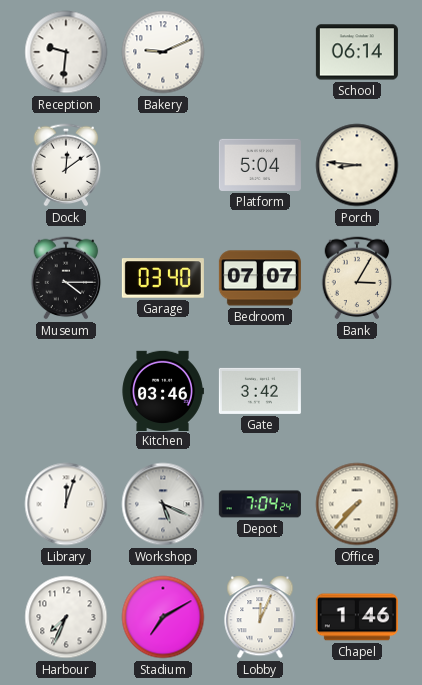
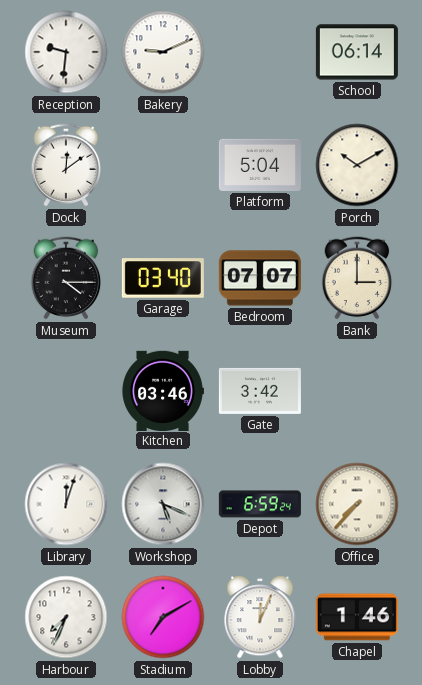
Porch: 8:46 -> 10:10 (357, 165)
Bank: 3:05 -> 3:00 (357, 278)
Depot: 7:04 -> 6:59 (260, 504)
